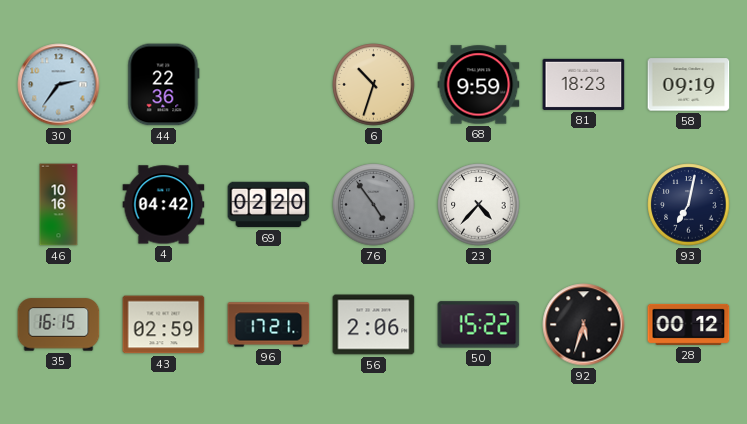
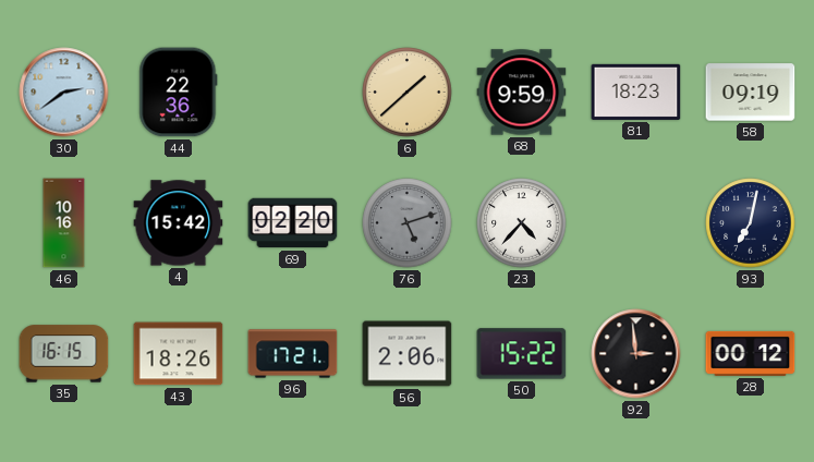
30: 2:36 -> 2:39 (64, 93)
6: 10:33 -> 1:38 (408, 93)
4: 04:42 -> 15:42 (179, 223)
76: 4:54 -> 5:12 (408, 223)
43: 02:59 -> 18:26 (179, 354)
92: 5:33 -> 2:59 (636, 354)
